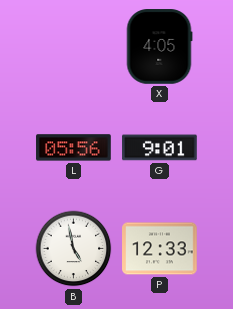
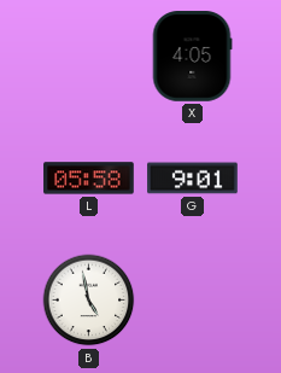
L: 05:56 -> 05:58 (89, 179)
P: 12:33 -> none (160, 249)
